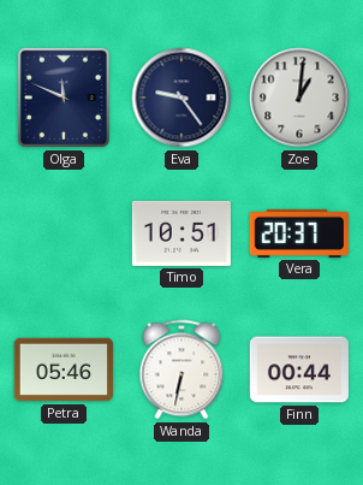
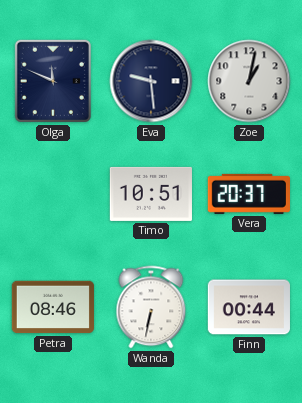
Eva: 9:24 -> 9:29 (151, 81)
Zoe: 1:01 -> 1:02 (249, 81)
Petra: 05:46 -> 08:46 (53, 307)
